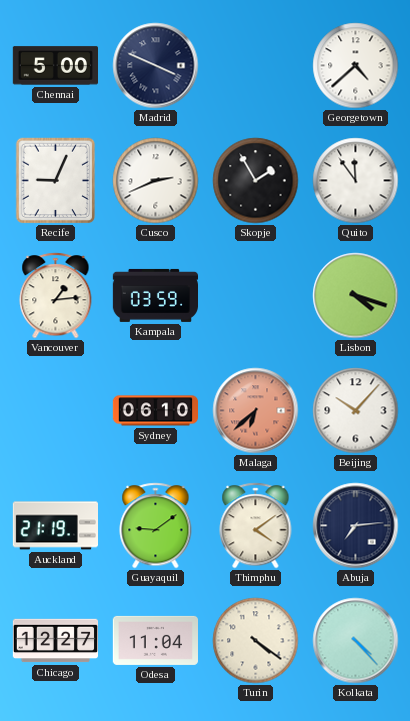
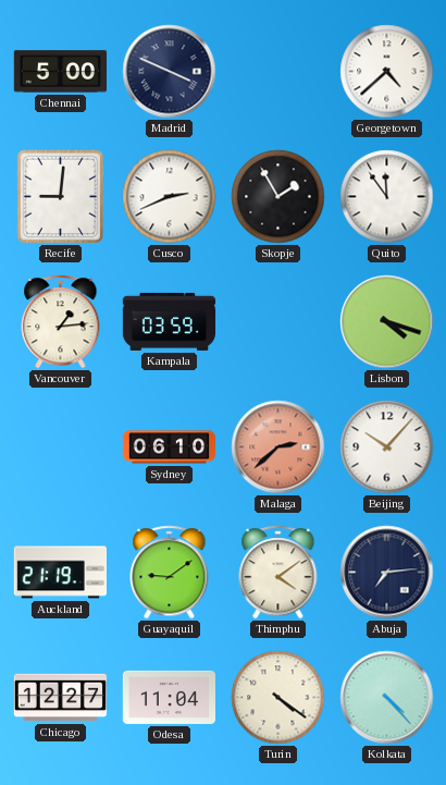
Recife: 9:04 -> 9:01 (61, 197)
Malaga: 6:38 -> 2:38 (278, 447)
